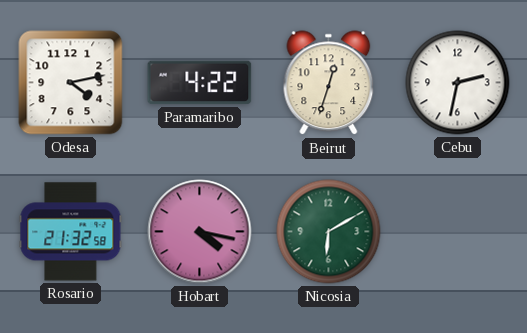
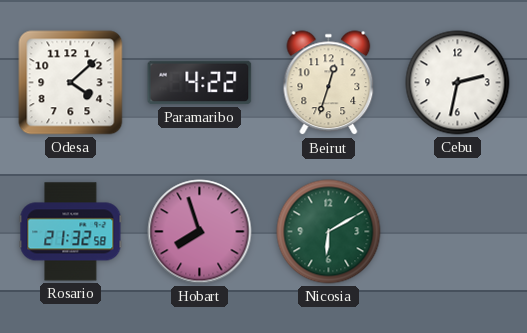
Odesa: 4:13 -> 4:08 (71, 83)
Hobart: 4:17 -> 7:57 (200, 232)
